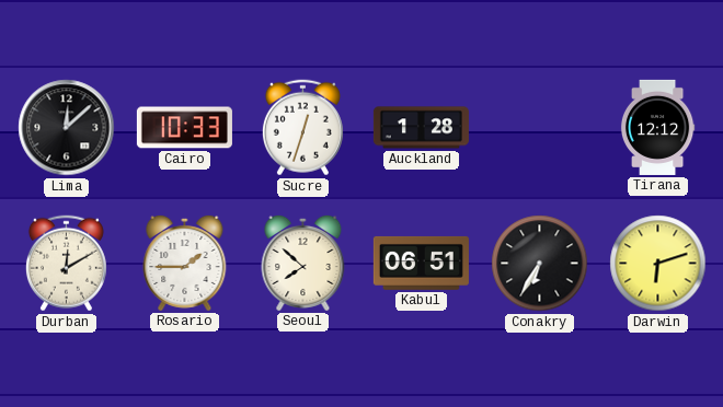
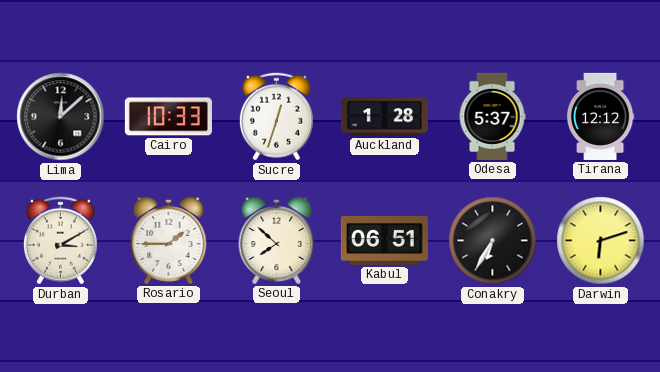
Odesa: none -> 5:37 (492, 116)
Durban: 12:10 -> 3:10 (60, 241)
